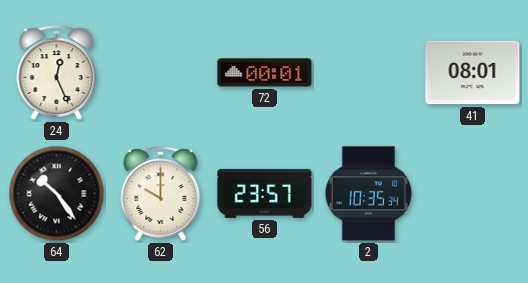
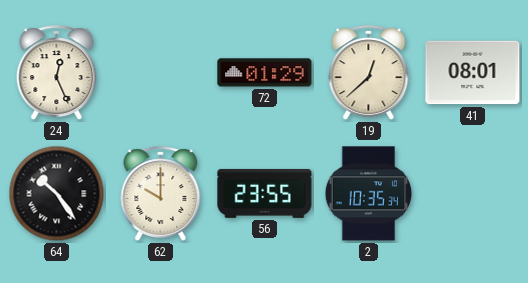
72: 00:01 -> 01:29 (265, 73)
19: none -> 12:38 (369, 73)
56: 23:57 -> 23:55 (265, 193)
